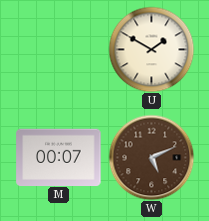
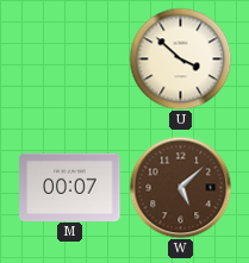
U: 1:50 -> 3:52 (180, 58)
W: 5:11 -> 5:08 (180, 187)
